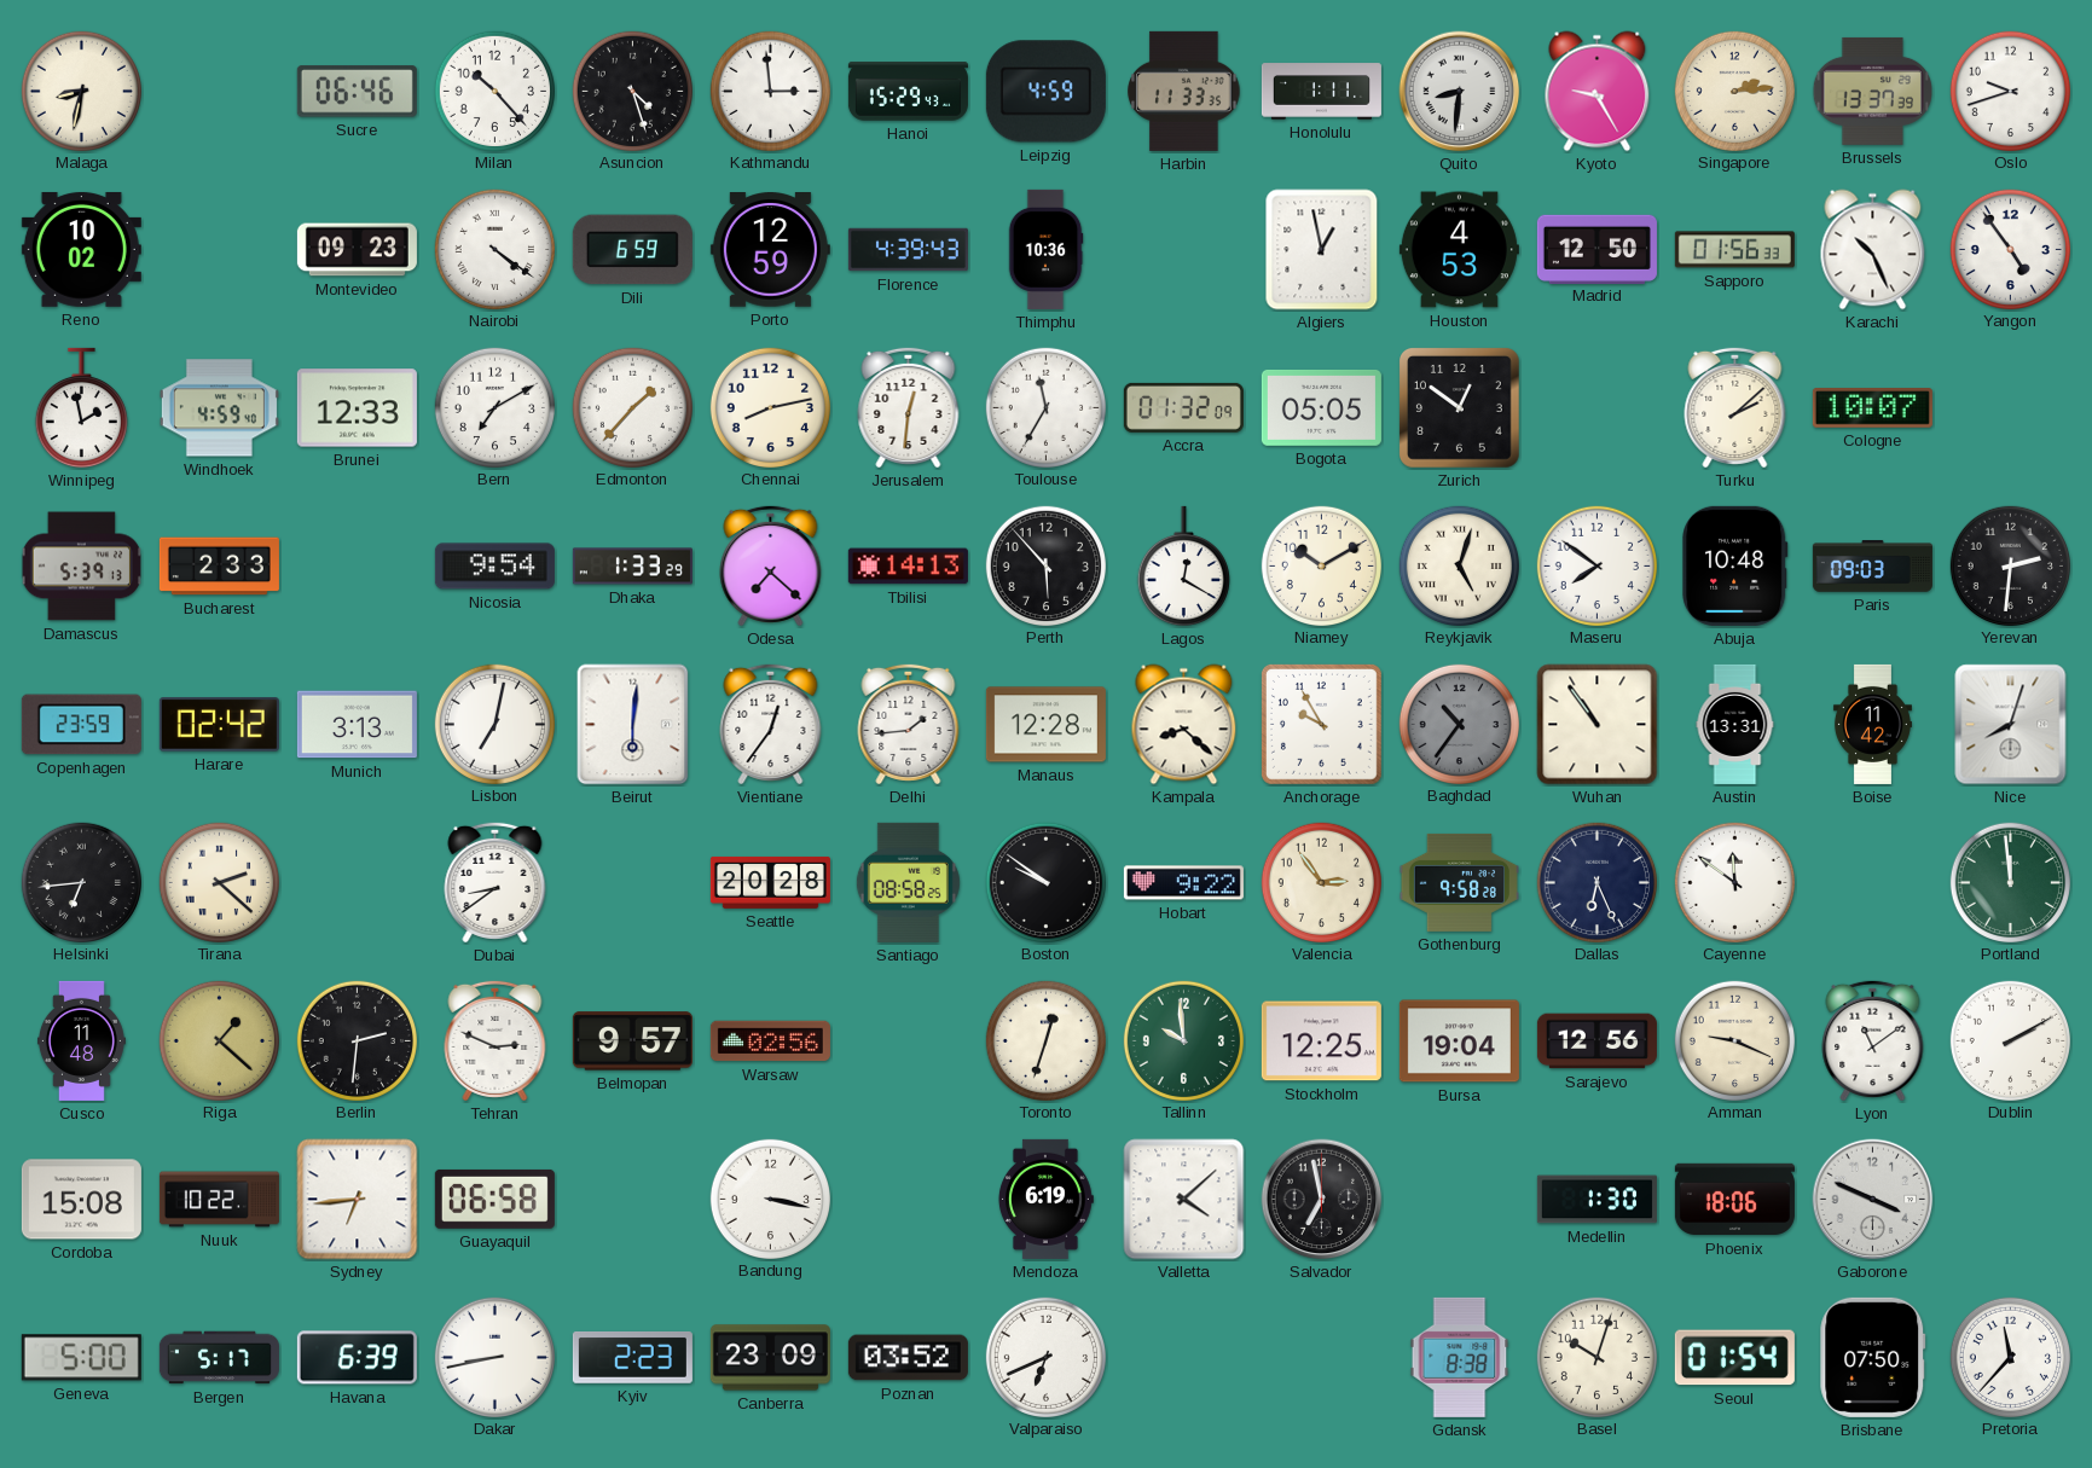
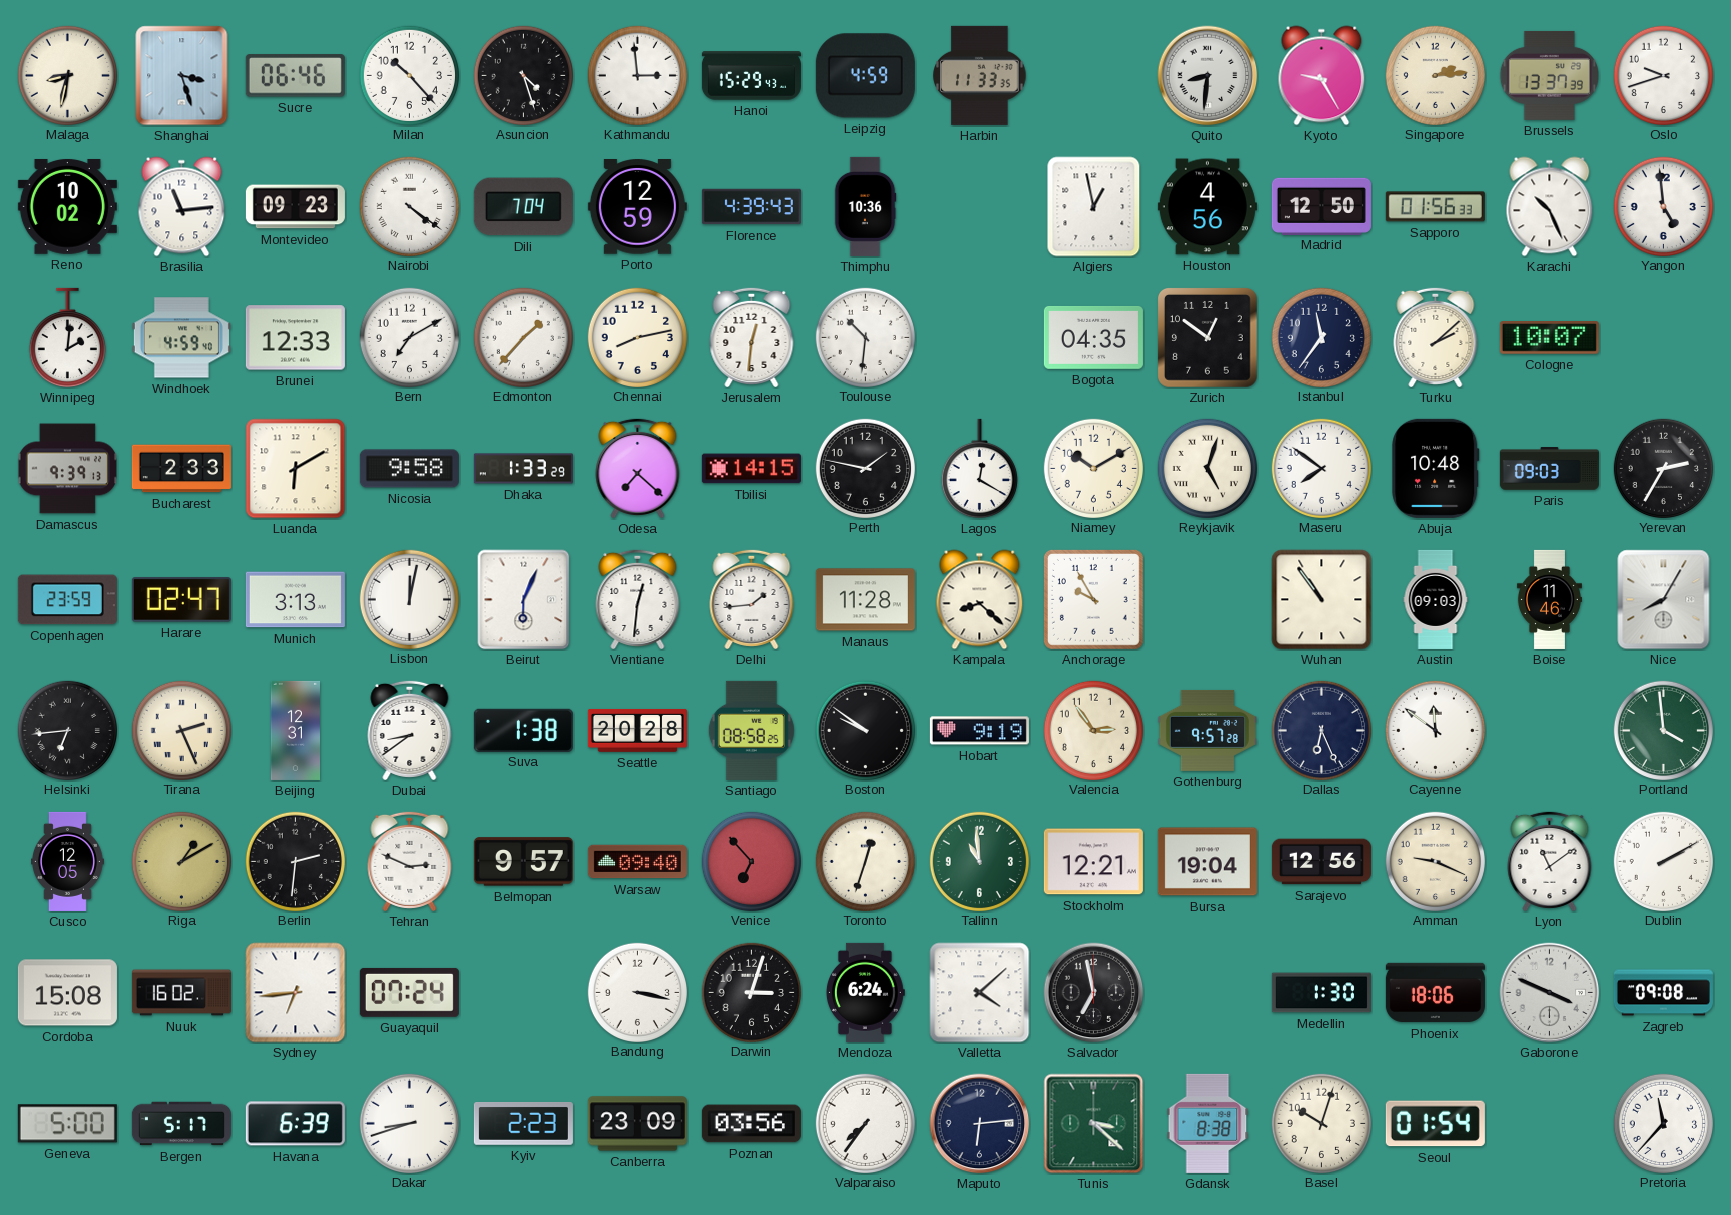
Shanghai: none -> 3:27 (182, 76)
Honolulu: 1:11 -> none (1321, 92)
Brasilia: none -> 11:14 (182, 207)
Dili: 6:59 -> 7:04 (523, 207)
Houston: 4:53 -> 4:56 (1207, 207)
Yangon: 4:54 -> 4:59 (1663, 206)
Winnipeg: 1:58 -> 2:01 (67, 338)
Toulouse: 11:35 -> 10:31 (865, 337)
Accra: 01:32 -> none (1183, 407)
Bogota: 05:05 -> 04:35 (1093, 337)
Istanbul: none -> 11:36 (1321, 337)
Damascus: 5:39 -> 9:39 (67, 469)
Luanda: none -> 6:10 (296, 469)
Nicosia: 9:54 -> 9:58 (409, 469)
Tbilisi: 14:13 -> 14:15 (751, 469)
Perth: 5:53 -> 1:47 (865, 468)
Yerevan: 2:31 -> 2:35 (1663, 468)
Harare: 02:42 -> 02:47 (181, 600)
Lisbon: 7:02 -> 12:02 (409, 599)
Beirut: 6:01 -> 6:04 (524, 600)
Vientiane: 12:36 -> 12:31 (638, 599)
Manaus: 12:28 -> 11:28 (865, 600)
Baghdad: 10:36 -> none (1459, 724)
Austin: 13:31 -> 09:03 (1436, 599)
Boise: 11:42 -> 11:46 (1549, 599)
Nice: 8:03 -> 8:05 (1664, 600)
Tirana: 2:22 -> 2:26 (181, 730)
Beijing: none -> 12:31 (296, 730)
Suva: none -> 1:38 (523, 730)
Hobart: 9:22 -> 9:19 (979, 731)
Gothenburg: 9:58 -> 9:57 (1207, 730)
Portland: 11:59 -> 3:59 (1663, 730)
Cusco: 11:48 -> 12:05 (67, 861)
Riga: 1:22 -> 1:10 (181, 861)
Warsaw: 02:56 -> 09:40 (637, 862)
Venice: none -> 6:53 (751, 861)
Tallinn: 9:59 -> 10:59 (979, 861)
Stockholm: 12:25 -> 12:21 (1093, 862)
Nuuk: 10:22 -> 16:02 (181, 993)
Guayaquil: 06:58 -> 07:24 (409, 992)
Darwin: none -> 3:03 (751, 992)
Mendoza: 6:19 -> 6:24 (865, 992)
Zagreb: none -> 09:08 (1663, 993)
Dakar: 8:43 -> 8:42 (409, 1123)
Poznan: 03:52 -> 03:56 (751, 1124)
Valparaiso: 6:41 -> 7:36 (865, 1123)
Maputo: none -> 6:14 (980, 1124)
Tunis: none -> 3:22 (1094, 1124)
Brisbane: 07:50 -> none (1873, 1357)
